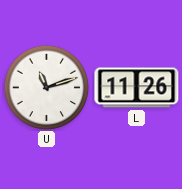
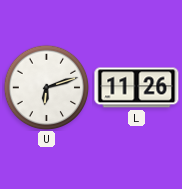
U: 11:12 -> 6:12 (46, 87)
